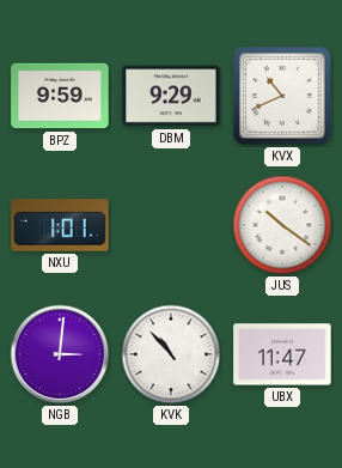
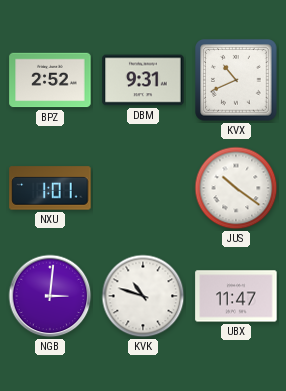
BPZ: 9:59 -> 2:52 (50, 80)
DBM: 9:29 -> 9:31 (143, 80)
KVK: 10:53 -> 10:48 (143, 296)
